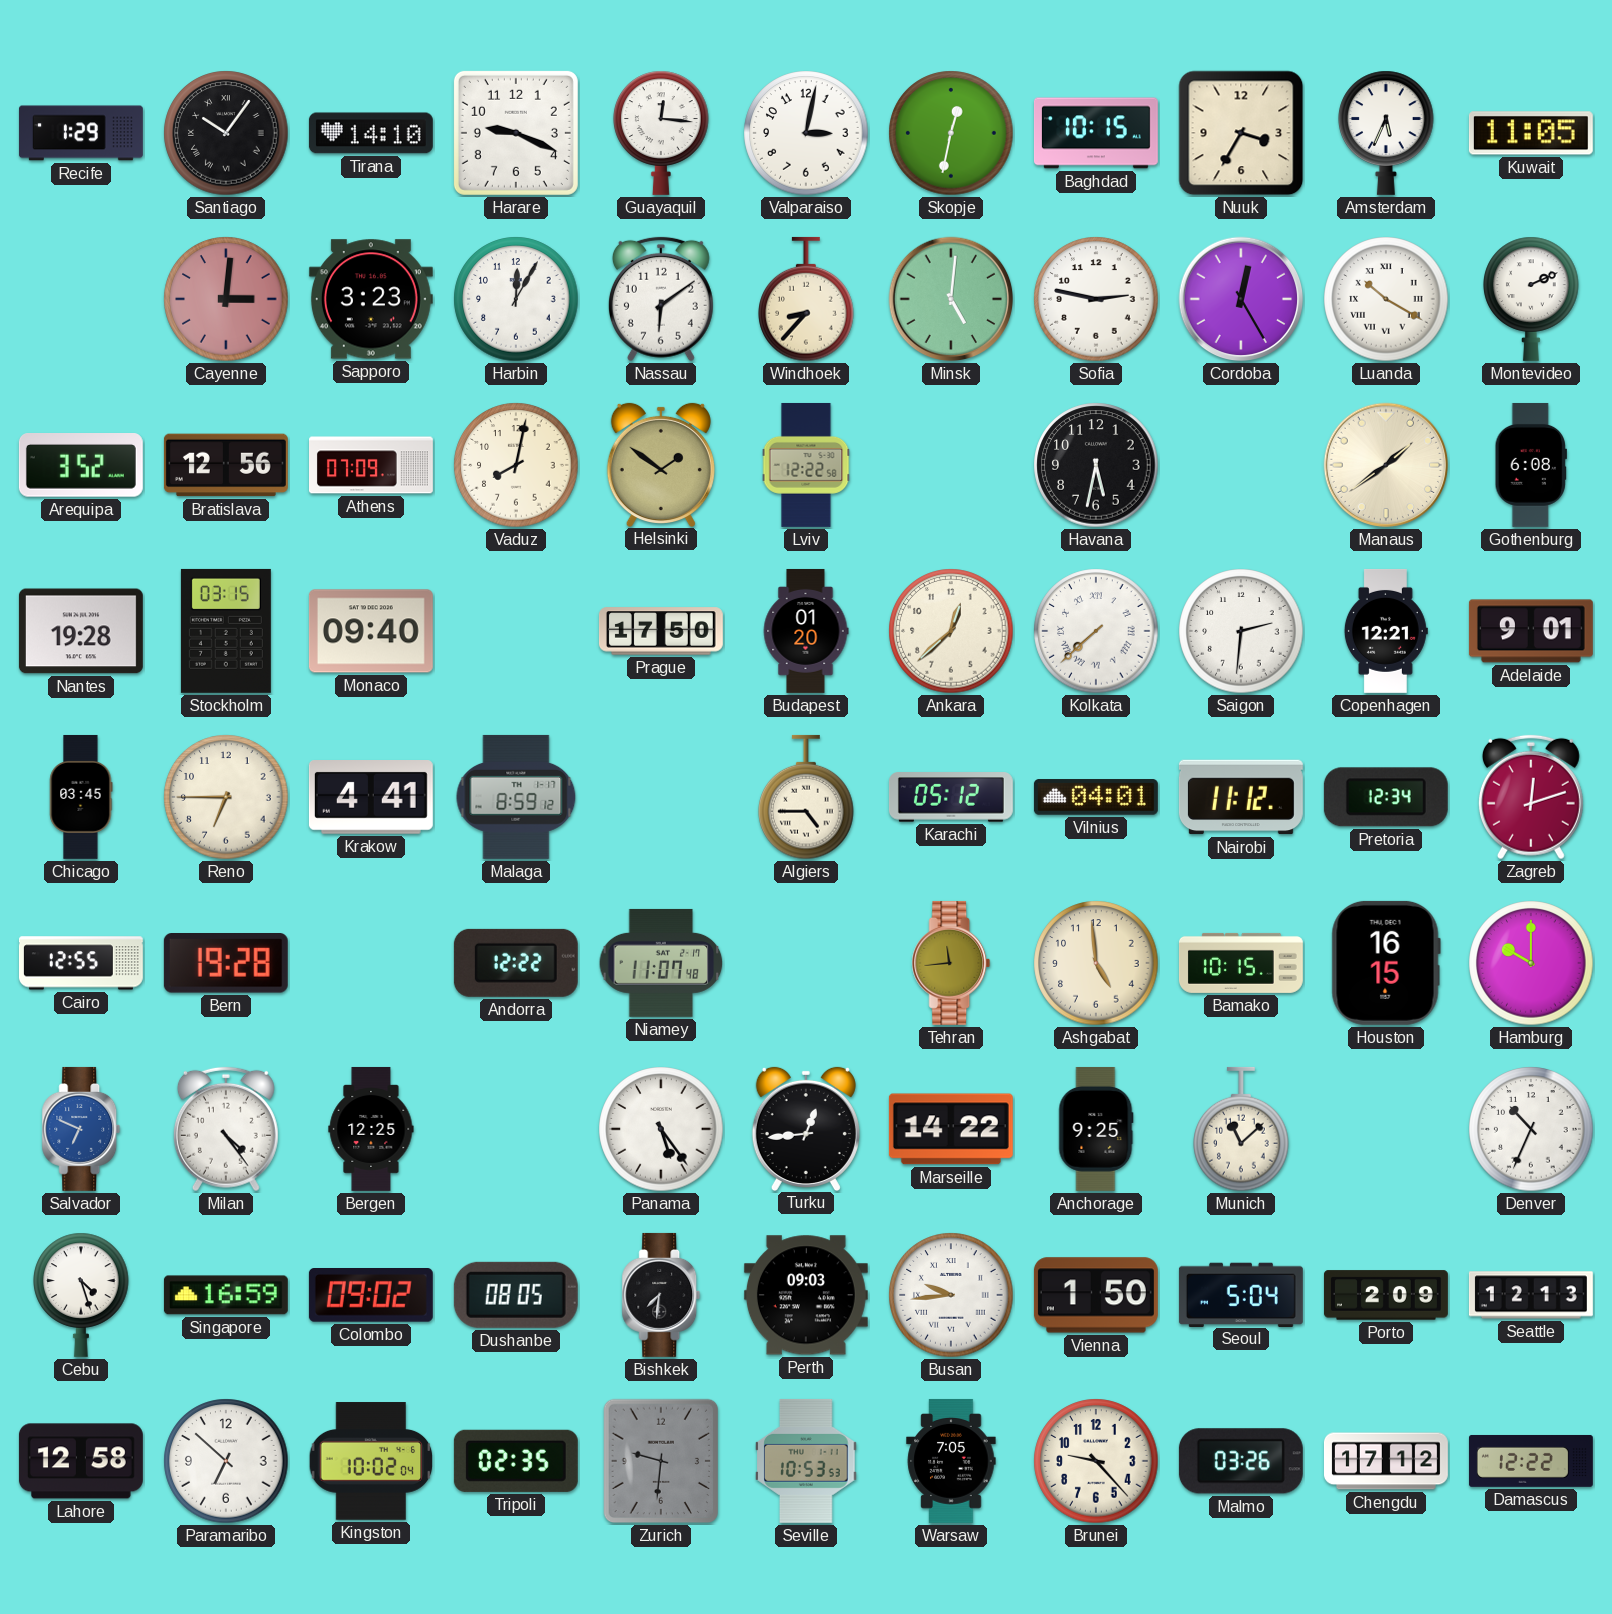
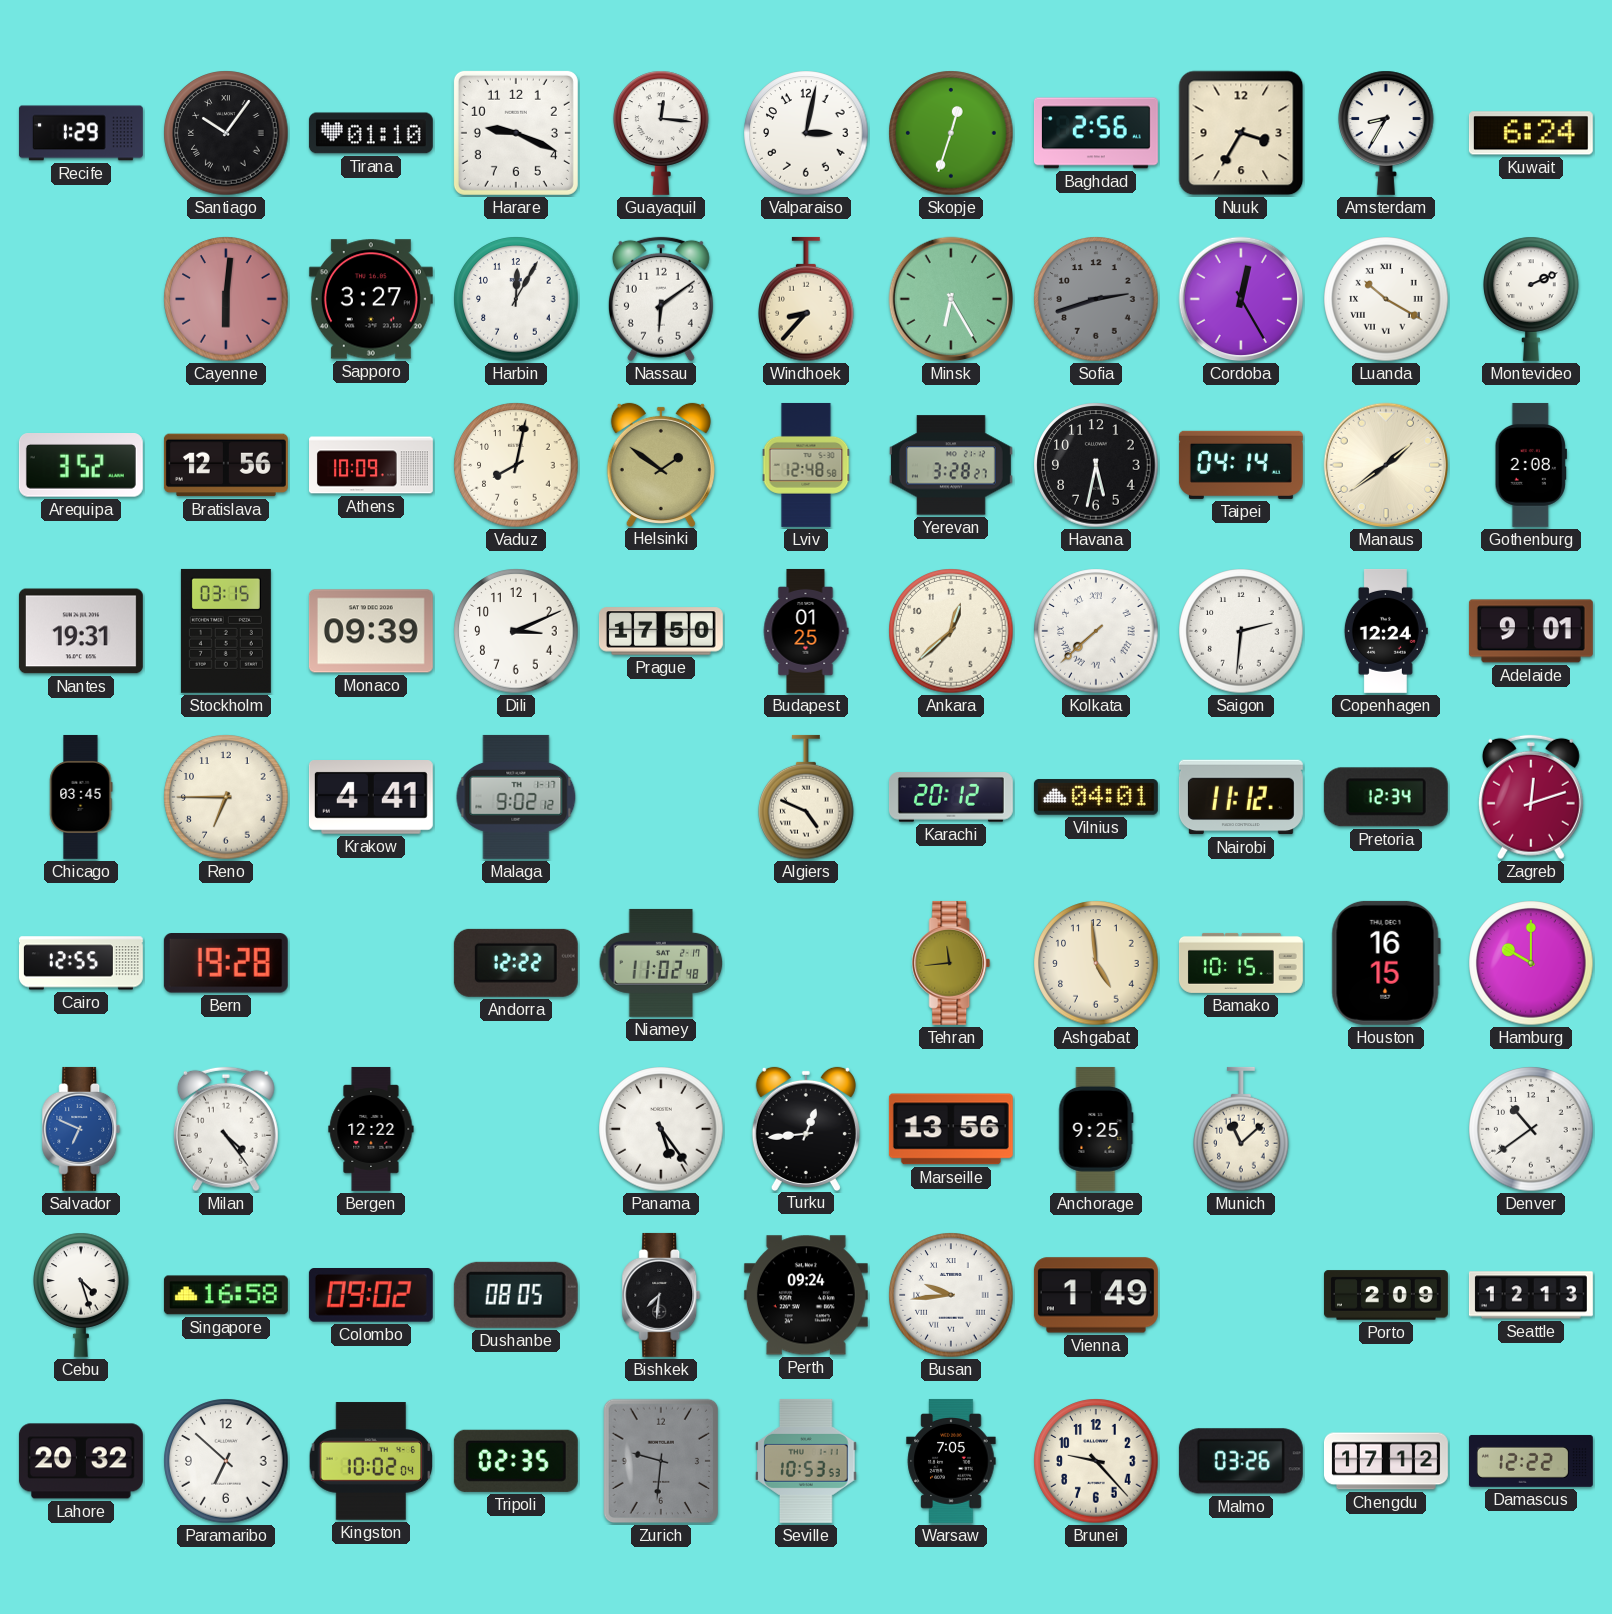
Tirana: 14:10 -> 01:10 (371, 133)
Skopje: 12:32 -> 12:33 (951, 133)
Baghdad: 10:15 -> 2:56 (1096, 133)
Amsterdam: 5:34 -> 8:35 (1386, 133)
Kuwait: 11:05 -> 6:24 (1531, 133)
Cayenne: 3:01 -> 6:01 (226, 299)
Sapporo: 3:23 -> 3:27 (371, 299)
Minsk: 5:01 -> 6:25 (951, 299)
Sofia: 2:47 -> 2:42 (1096, 299)
Sofia dial: white -> grey (1096, 299)
Athens: 07:09 -> 10:09 (372, 465)
Lviv: 12:22 -> 12:48 (806, 465)
Yerevan: none -> 3:28 (951, 465)
Taipei: none -> 04:14 (1241, 465)
Gothenburg: 6:08 -> 2:08 (1531, 465)
Nantes: 19:28 -> 19:31 (81, 631)
Monaco: 09:40 -> 09:39 (371, 631)
Dili: none -> 3:11 (516, 631)
Budapest: 01:20 -> 01:25 (806, 631)
Copenhagen: 12:21 -> 12:24 (1386, 631)
Malaga: 8:59 -> 9:02 (516, 797)
Algiers: 4:45 -> 4:49 (806, 797)
Karachi: 05:12 -> 20:12 (951, 797)
Niamey: 11:07 -> 11:02 (661, 963)
Bergen: 12:25 -> 12:22 (371, 1129)
Marseille: 14:22 -> 13:56 (951, 1129)
Denver: 10:34 -> 10:39 (1531, 1129)
Singapore: 16:59 -> 16:58 (226, 1295)
Perth: 09:03 -> 09:24 (806, 1295)
Vienna: 1:50 -> 1:49 (1096, 1295)
Seoul: 5:04 -> none (1241, 1294)
Lahore: 12:58 -> 20:32 (81, 1461)
